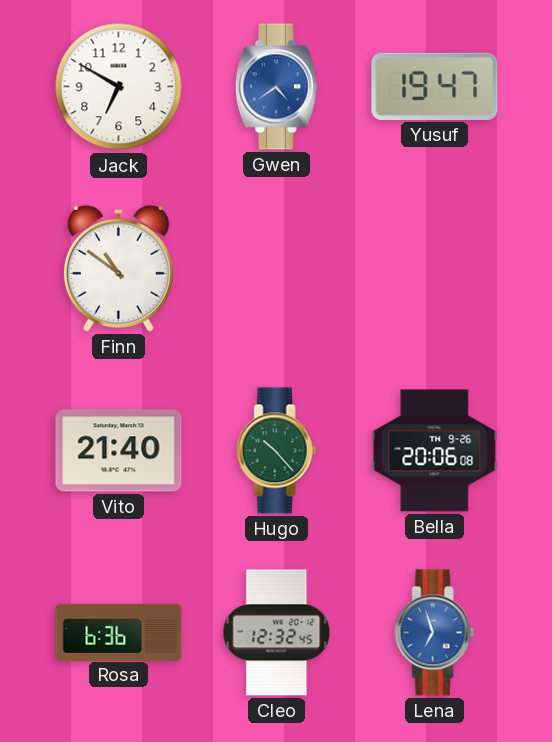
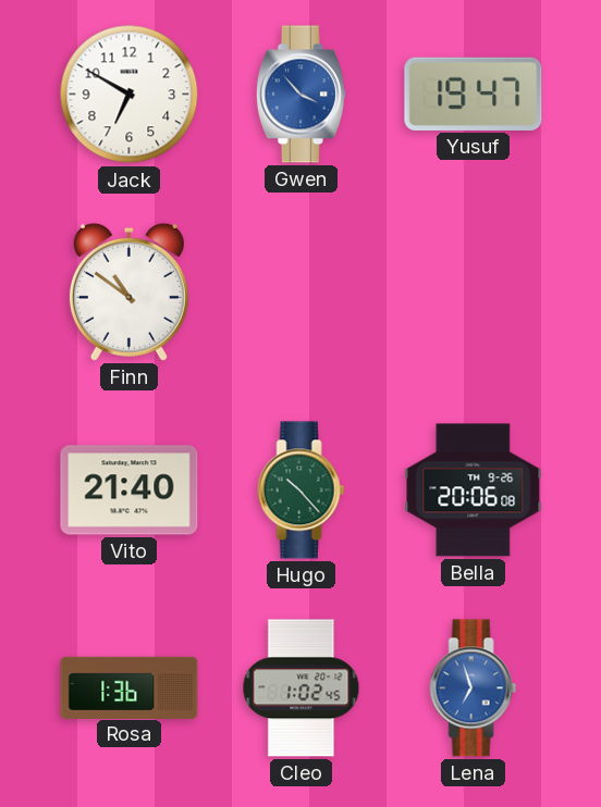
Gwen: 4:39 -> 3:53 (300, 95)
Rosa: 6:36 -> 1:36 (130, 687)
Cleo: 12:32 -> 1:02 (302, 688)
